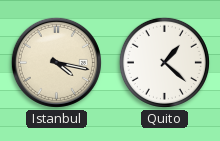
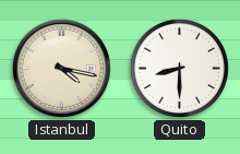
Quito: 1:22 -> 8:30 (179, 68)
